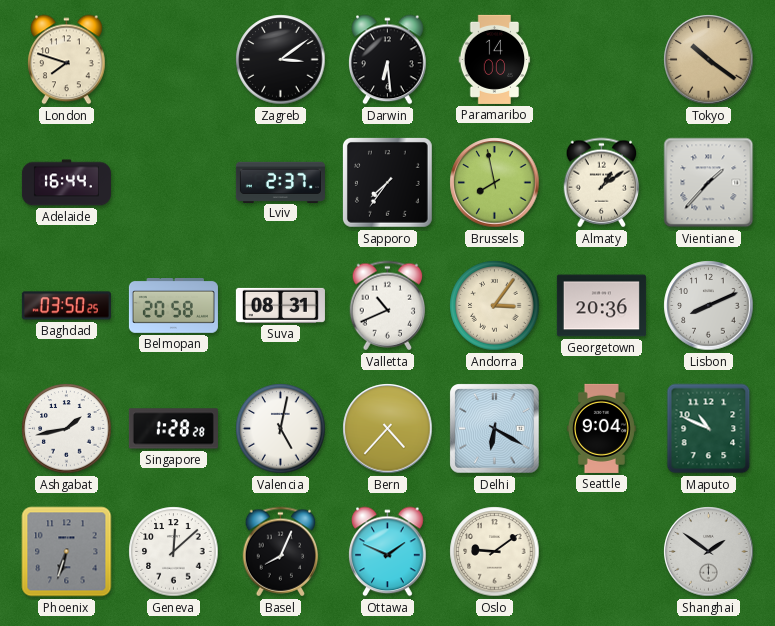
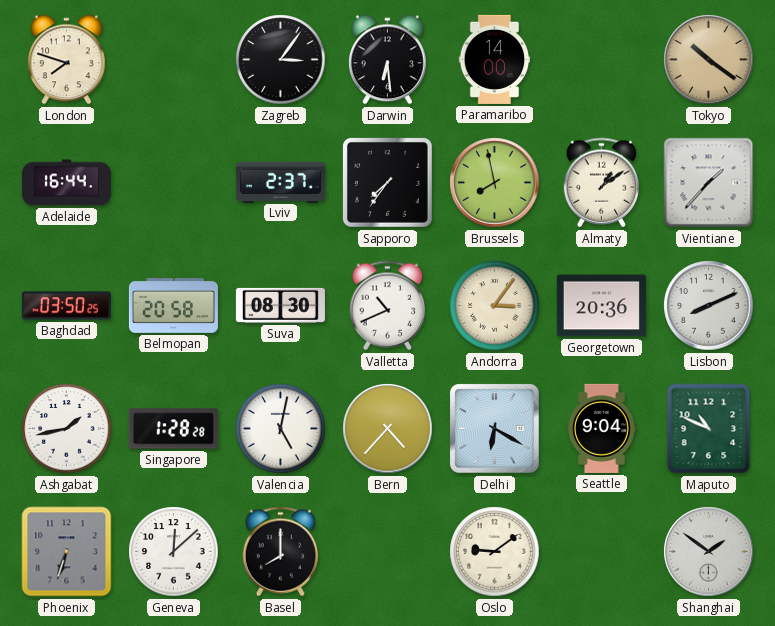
Zagreb: 3:09 -> 3:06 (281, 60)
Suva: 08:31 -> 08:30 (280, 305)
Basel: 8:04 -> 8:00 (281, 552)
Ottawa: 1:49 -> none (388, 552)
